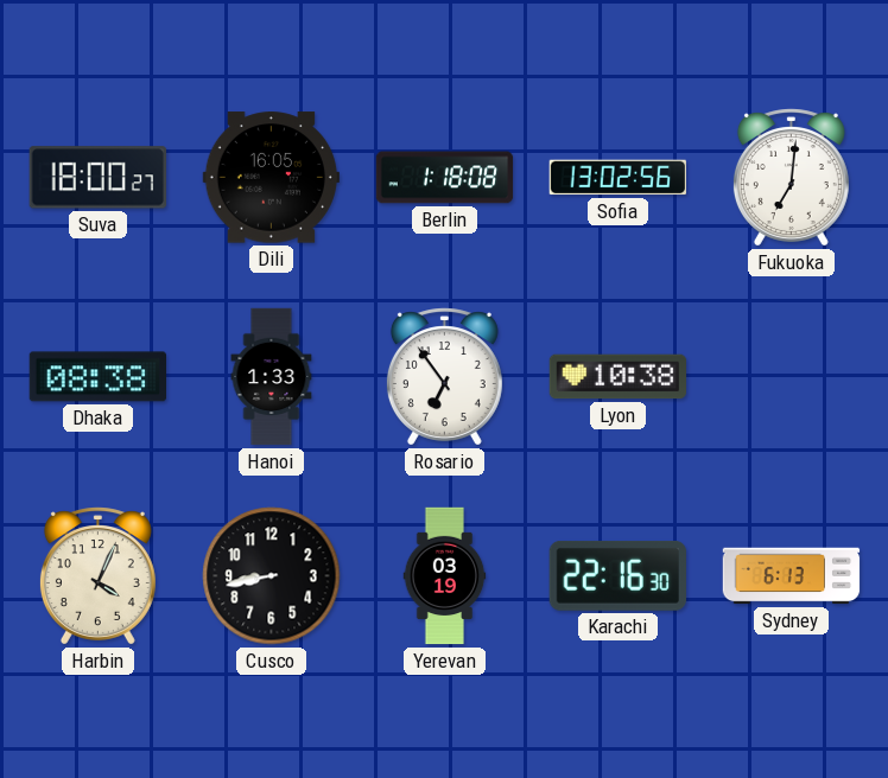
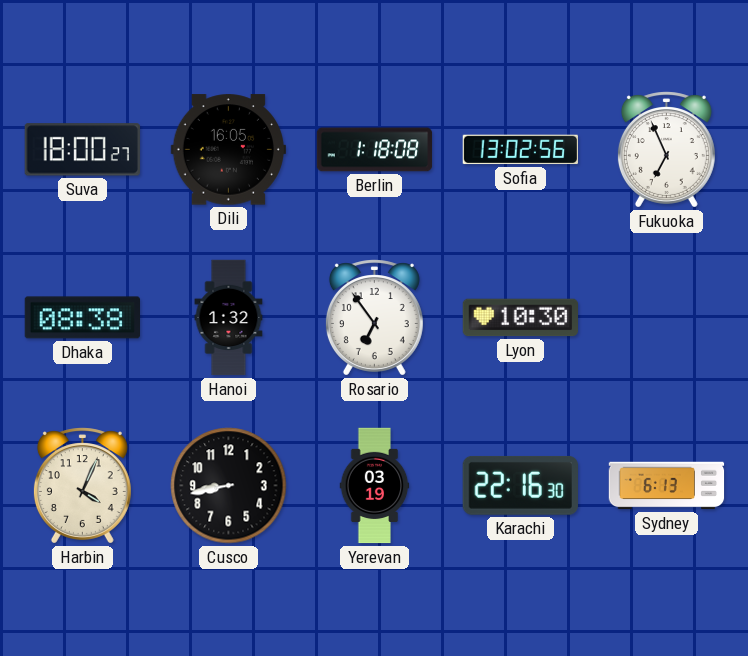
Fukuoka: 7:01 -> 6:56 (666, 150)
Hanoi: 1:33 -> 1:32 (229, 318)
Lyon: 10:38 -> 10:30 (521, 318)
